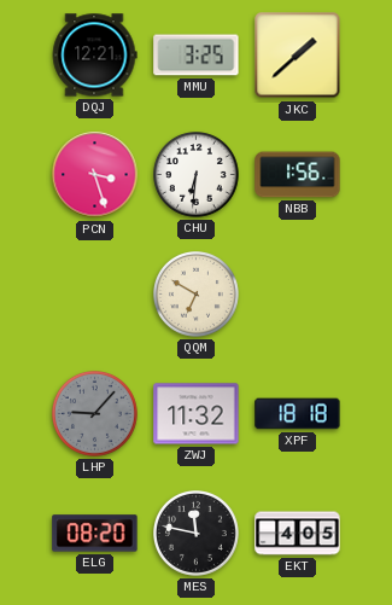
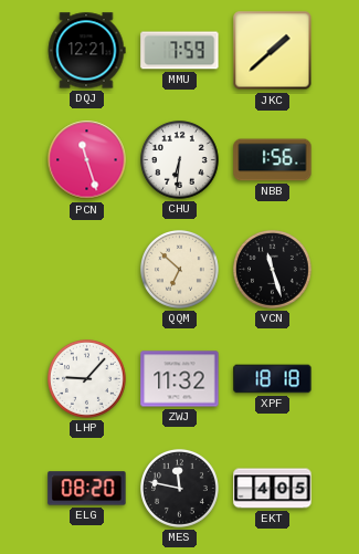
MMU: 3:25 -> 7:59 (180, 51)
PCN: 3:27 -> 11:27 (87, 160)
QQM: 6:50 -> 6:52 (180, 270)
VCN: none -> 11:27 (273, 270)
LHP dial: grey -> white (87, 379)
